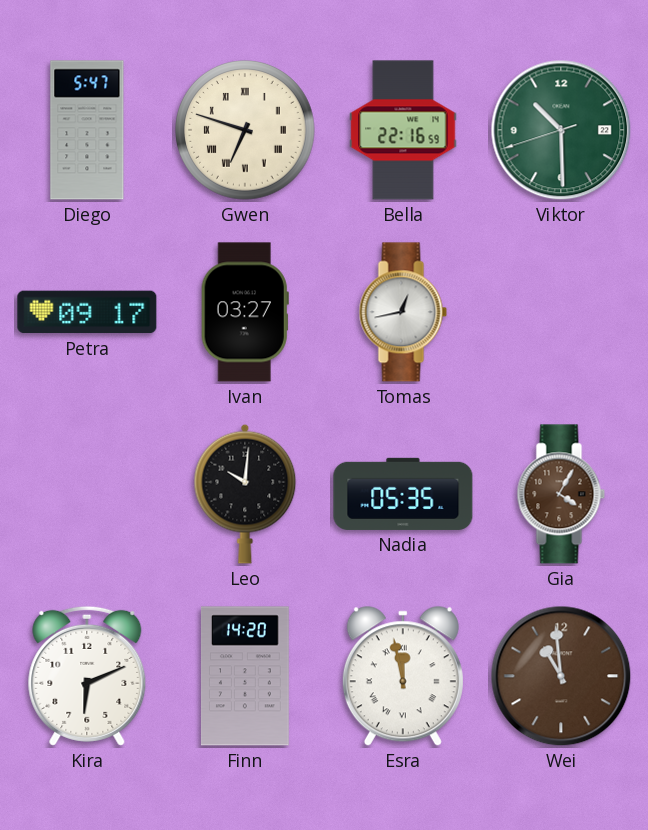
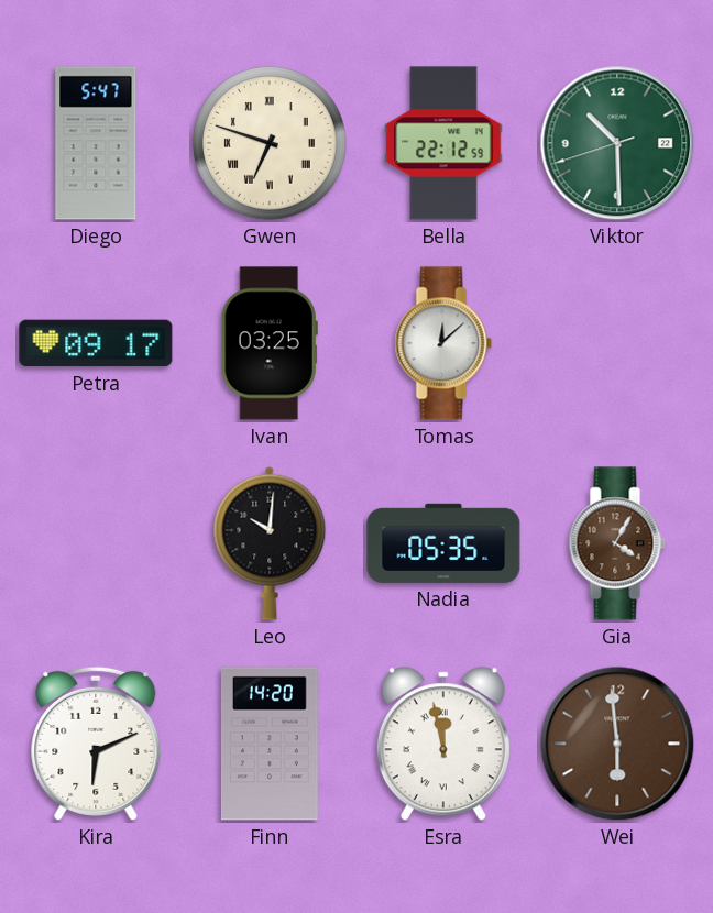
Bella: 22:16 -> 22:12 (443, 143)
Ivan: 03:27 -> 03:25 (270, 343)
Tomas: 12:43 -> 12:08 (443, 343)
Wei: 10:59 -> 5:59 (617, 744)
